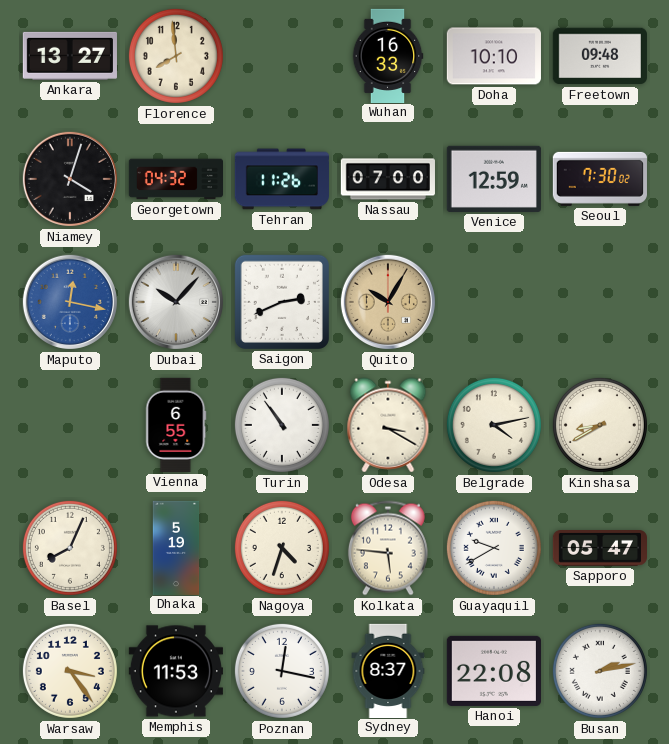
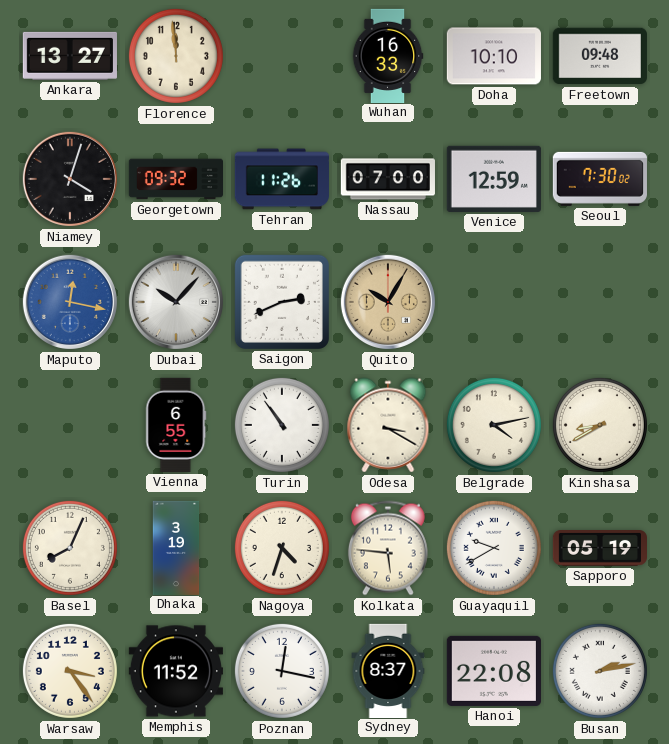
Florence: 7:59 -> 11:59 (176, 56)
Georgetown: 04:32 -> 09:32 (175, 179)
Dhaka: 5:19 -> 3:19 (176, 547)
Sapporo: 05:47 -> 05:19 (599, 549)
Memphis: 11:53 -> 11:52 (176, 671)
